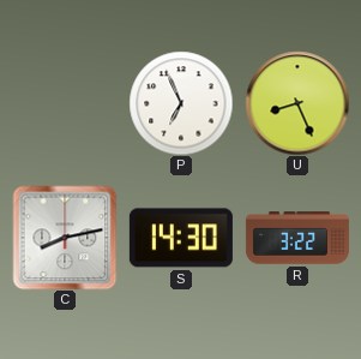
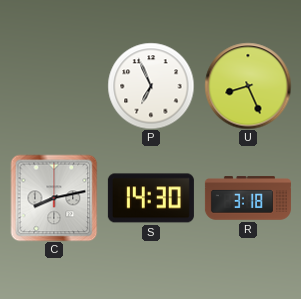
R: 3:22 -> 3:18 (248, 198)
